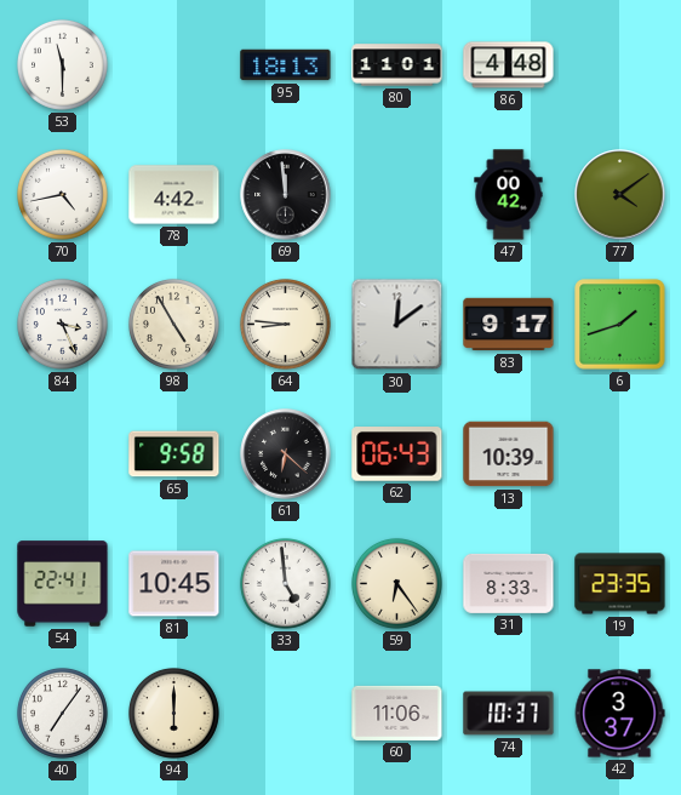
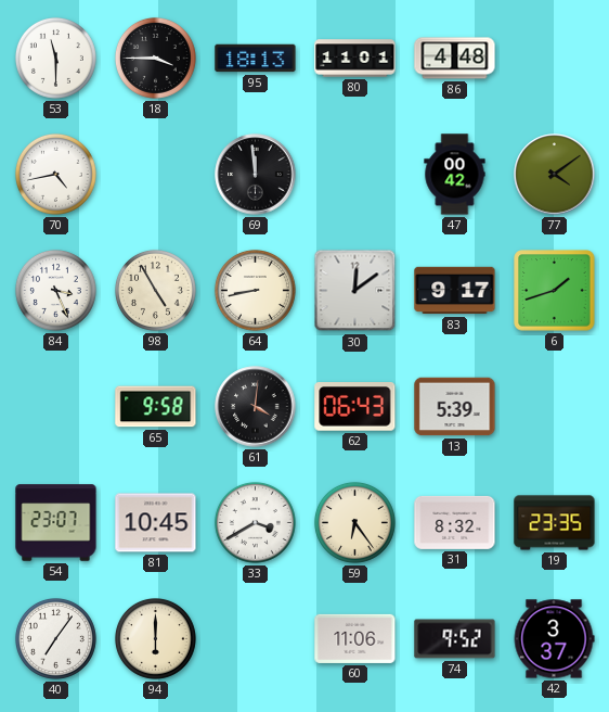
18: none -> 3:45 (155, 58)
78: 4:42 -> none (174, 195)
64: 8:46 -> 8:43 (255, 290)
61: 6:22 -> 4:01 (256, 407)
13: 10:39 -> 5:39 (455, 407)
54: 22:41 -> 23:07 (56, 523)
33: 4:59 -> 3:40 (255, 522)
31: 8:33 -> 8:32 (455, 522)
74: 10:37 -> 9:52 (455, 639)
